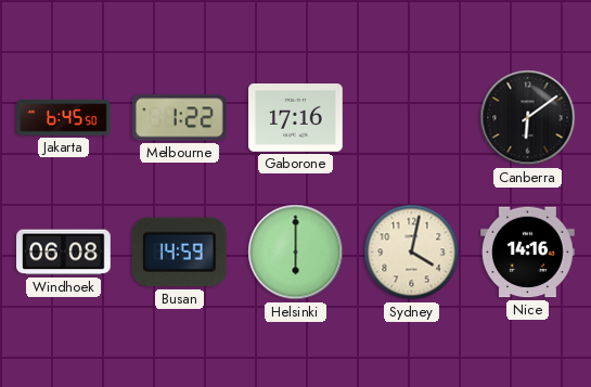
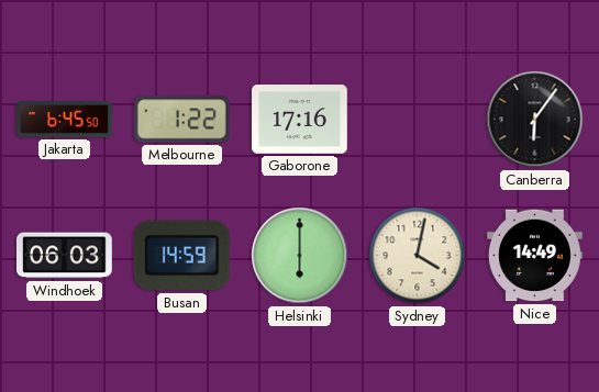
Canberra: 6:09 -> 6:06 (535, 120)
Windhoek: 06:08 -> 06:03 (65, 256)
Nice: 14:16 -> 14:49 (535, 256)
